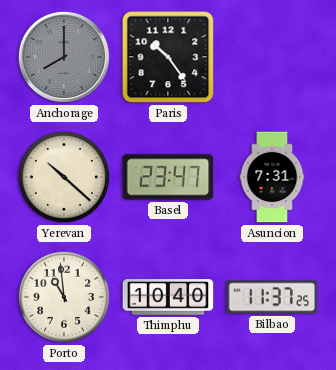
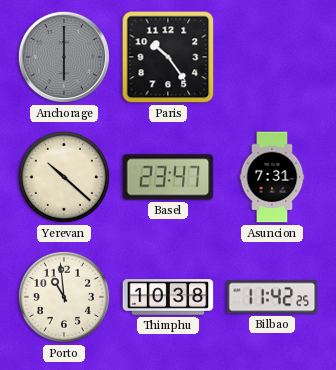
Anchorage: 8:00 -> 6:00 (64, 57)
Thimphu: 10:40 -> 10:38 (168, 297)
Bilbao: 11:37 -> 11:42 (272, 297)
